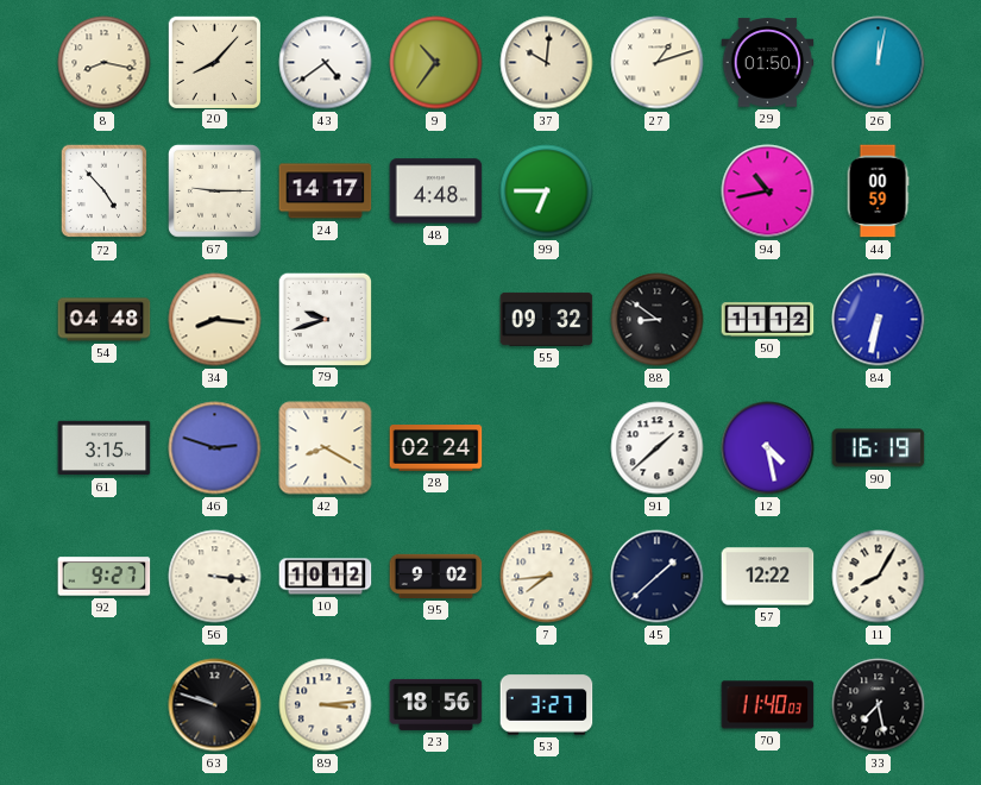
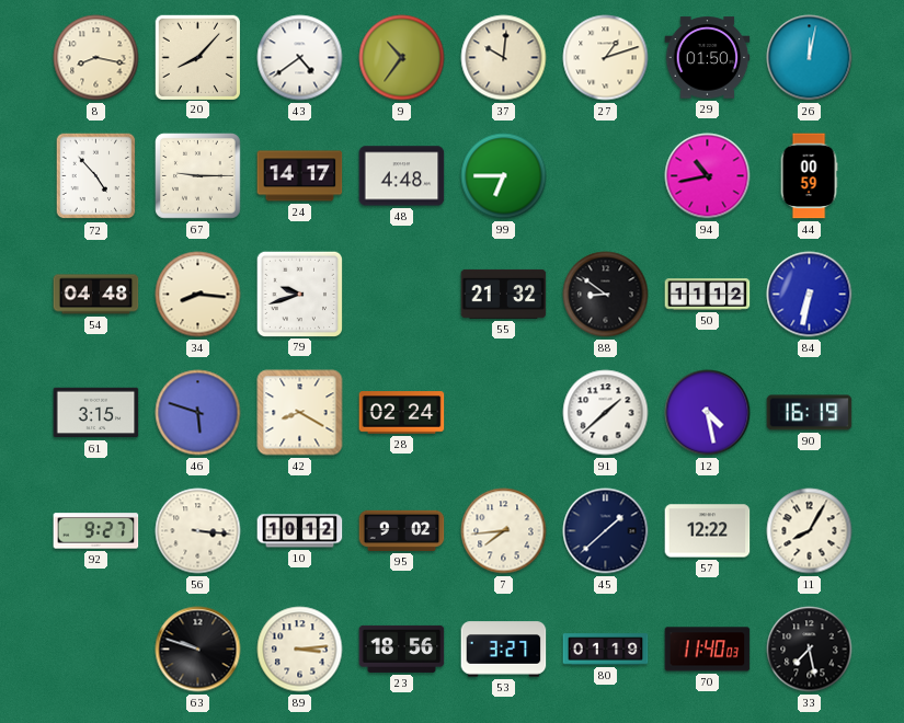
55: 09:32 -> 21:32 (504, 294)
46: 2:48 -> 5:48 (198, 413)
80: none -> 01:19 (606, 650)
